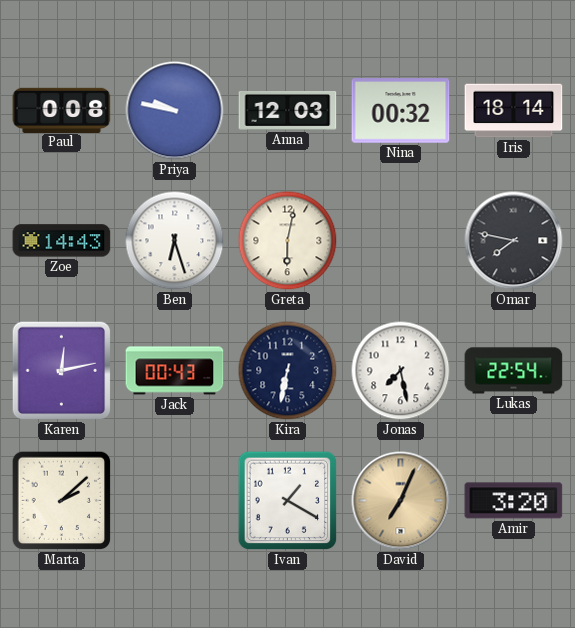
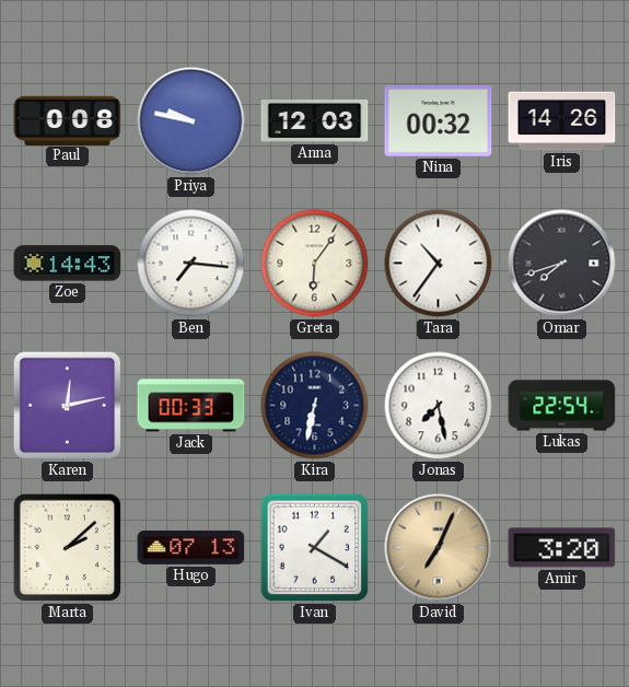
Iris: 18:14 -> 14:26 (562, 121)
Ben: 6:27 -> 7:16 (191, 264)
Greta: 6:02 -> 6:06 (315, 264)
Tara: none -> 10:36 (439, 264)
Omar: 7:47 -> 7:42 (562, 264)
Jack: 00:43 -> 00:33 (191, 406)
Hugo: none -> 07:13 (191, 547)
